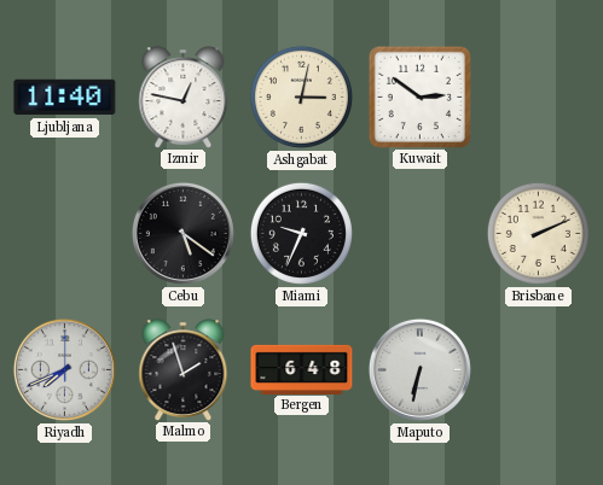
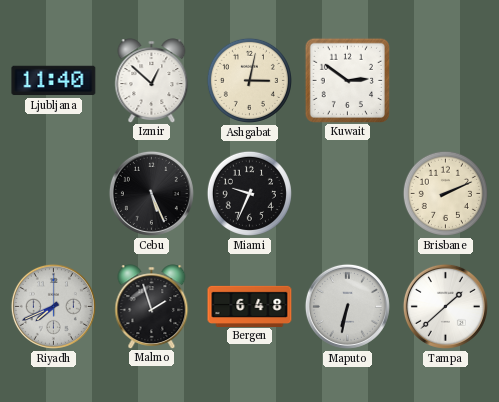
Izmir: 12:47 -> 12:52 (152, 80)
Cebu: 5:21 -> 5:26 (151, 193)
Tampa: none -> 1:38 (445, 306)
